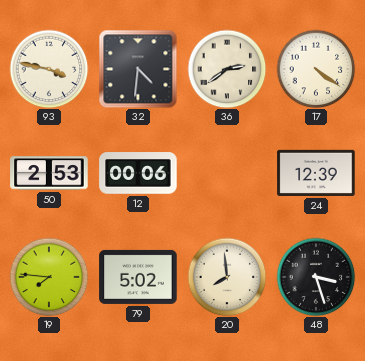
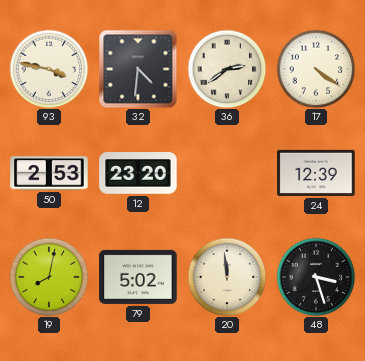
12: 00:06 -> 23:20 (138, 173)
19: 7:46 -> 8:02 (49, 277)
20: 7:59 -> 11:59 (227, 277)
